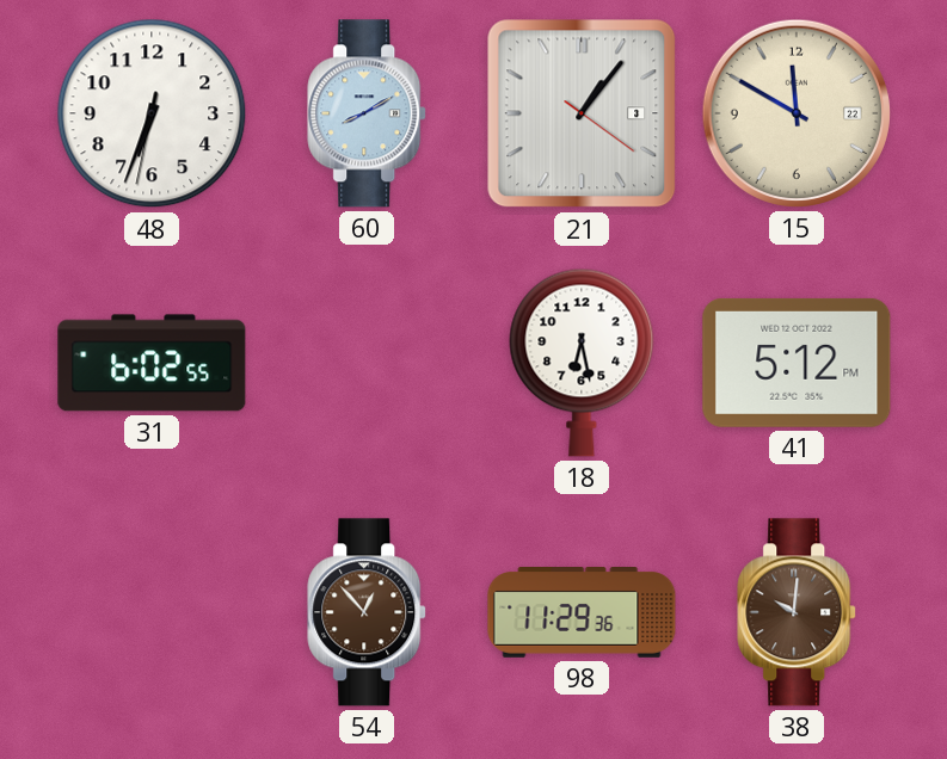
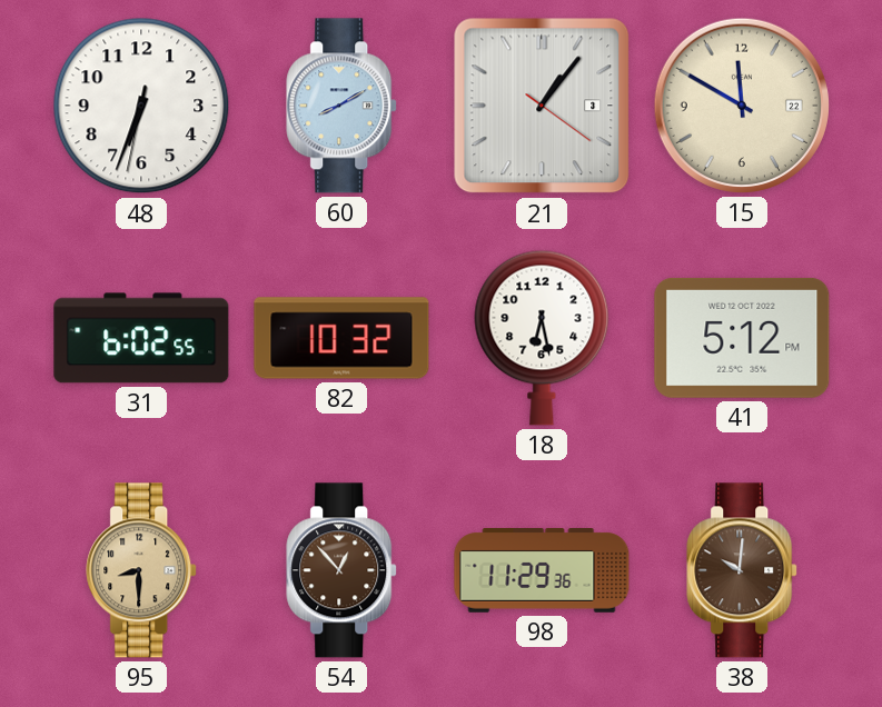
82: none -> 10:32 (341, 338)
95: none -> 8:30 (142, 570)
